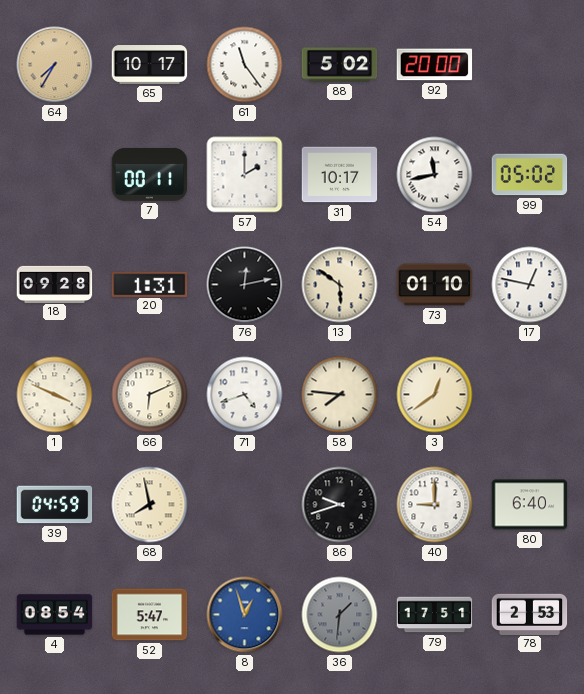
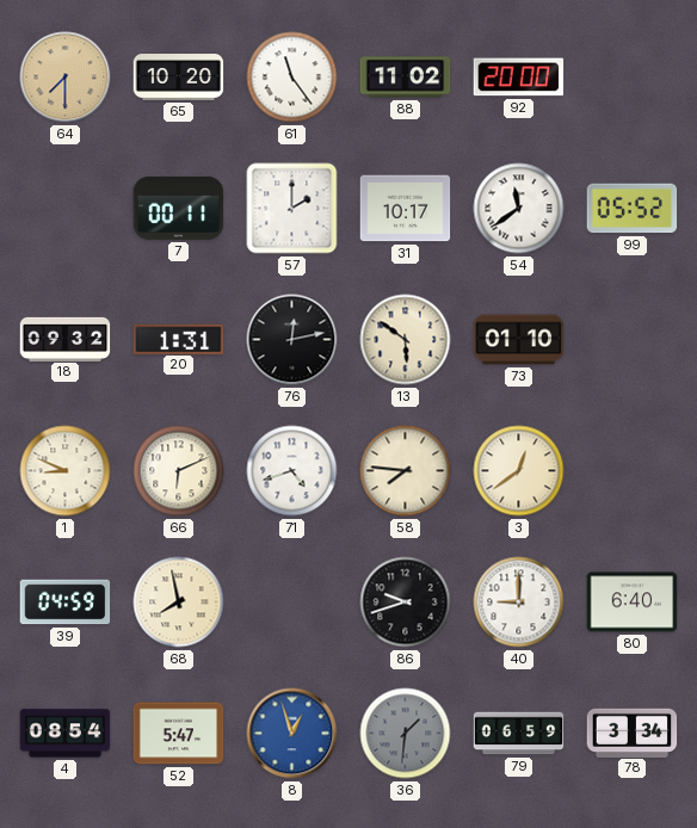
64: 7:35 -> 7:30 (66, 78)
65: 10:17 -> 10:20 (179, 78)
88: 5:02 -> 11:02 (406, 78)
54: 11:43 -> 11:39 (519, 209)
99: 05:02 -> 05:52 (633, 209)
18: 09:28 -> 09:32 (66, 339)
17: 12:47 -> none (530, 285)
1: 3:49 -> 8:49 (66, 471)
79: 17:51 -> 06:59 (519, 734)
78: 2:53 -> 3:34 (633, 733)
